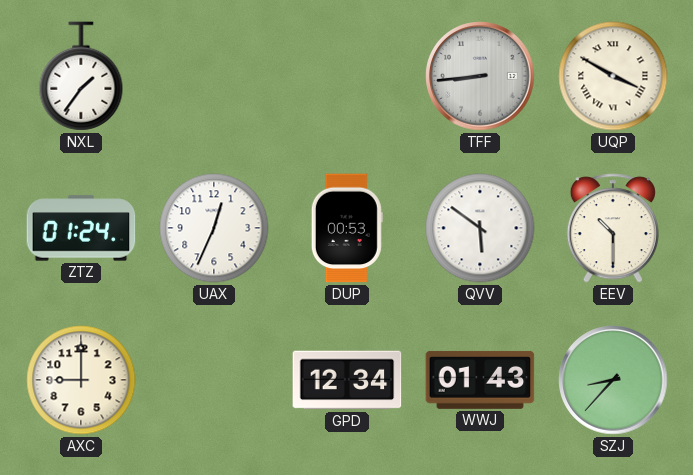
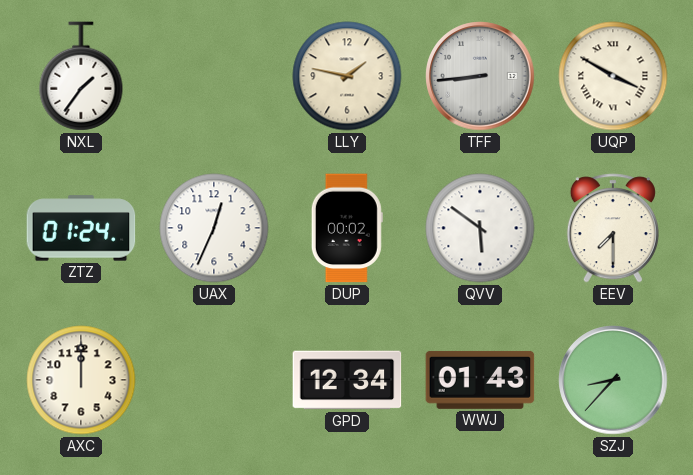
LLY: none -> 1:47 (347, 76)
DUP: 00:53 -> 00:02 (347, 228)
EEV: 10:30 -> 7:30 (613, 228)
AXC: 9:00 -> 12:00 (81, 380)
